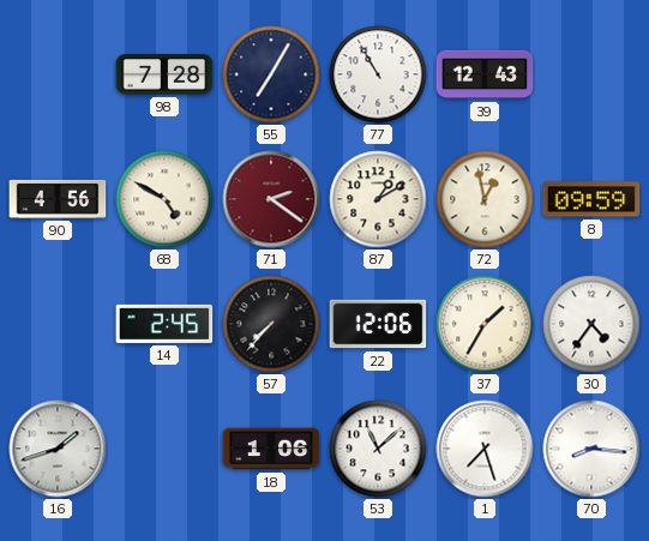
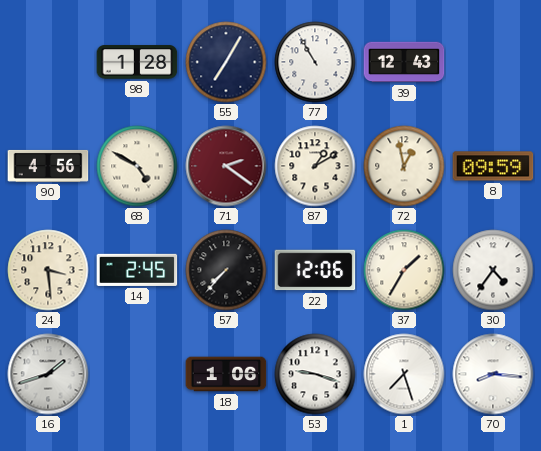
98: 7:28 -> 1:28 (137, 62)
24: none -> 3:29 (48, 270)
53: 11:08 -> 9:18 (315, 374)
